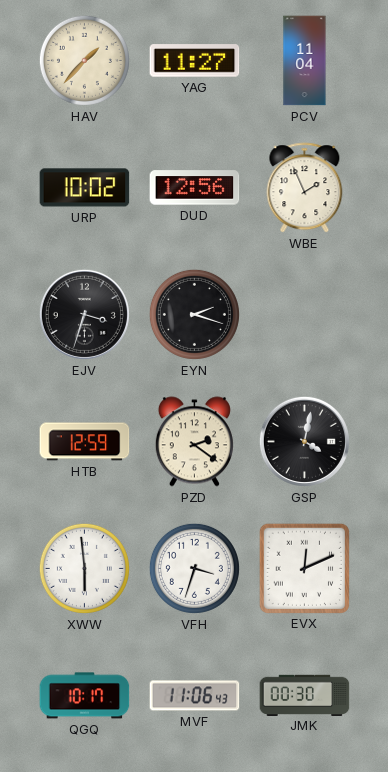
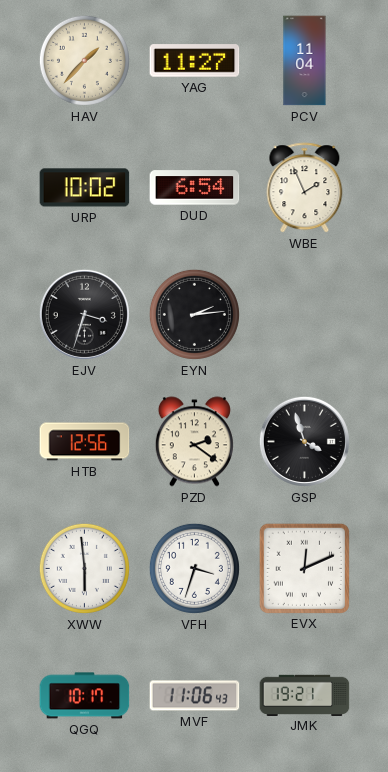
DUD: 12:56 -> 6:54 (195, 188)
EYN: 2:18 -> 2:14 (194, 314)
HTB: 12:59 -> 12:56 (85, 442)
GSP: 4:02 -> 3:57 (304, 441)
JMK: 00:30 -> 19:21 (305, 695)
